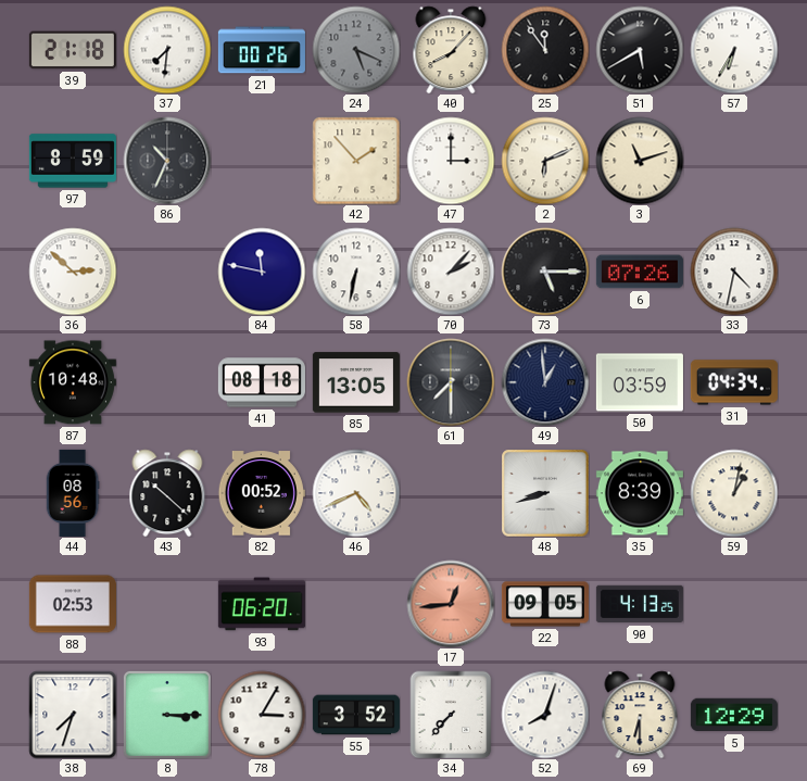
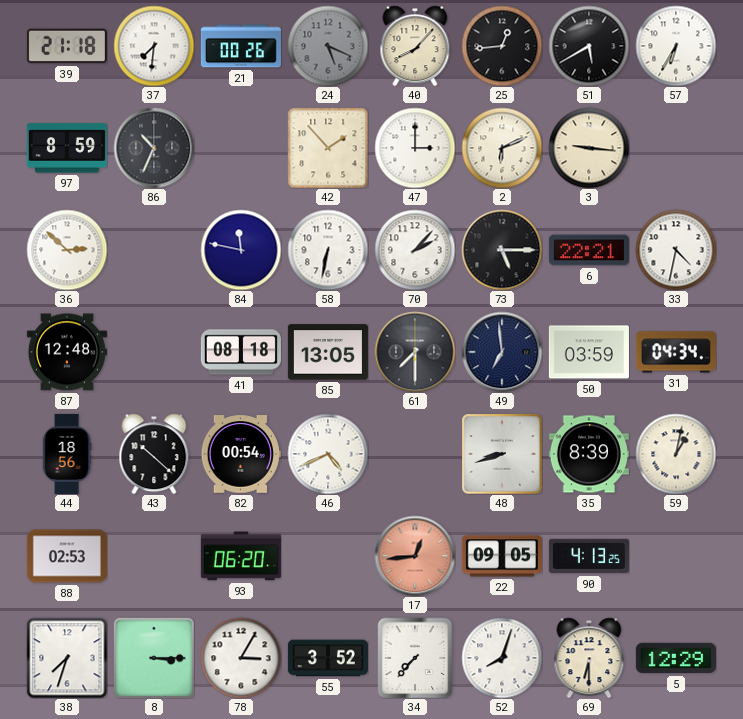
25: 11:54 -> 12:44 (502, 46)
3: 11:12 -> 9:16 (589, 148)
6: 07:26 -> 22:21 (589, 250)
87: 10:48 -> 12:48 (67, 352)
49: 12:59 -> 6:59 (502, 352)
44: 08:56 -> 18:56 (67, 454)
82: 00:52 -> 00:54 (241, 454)
